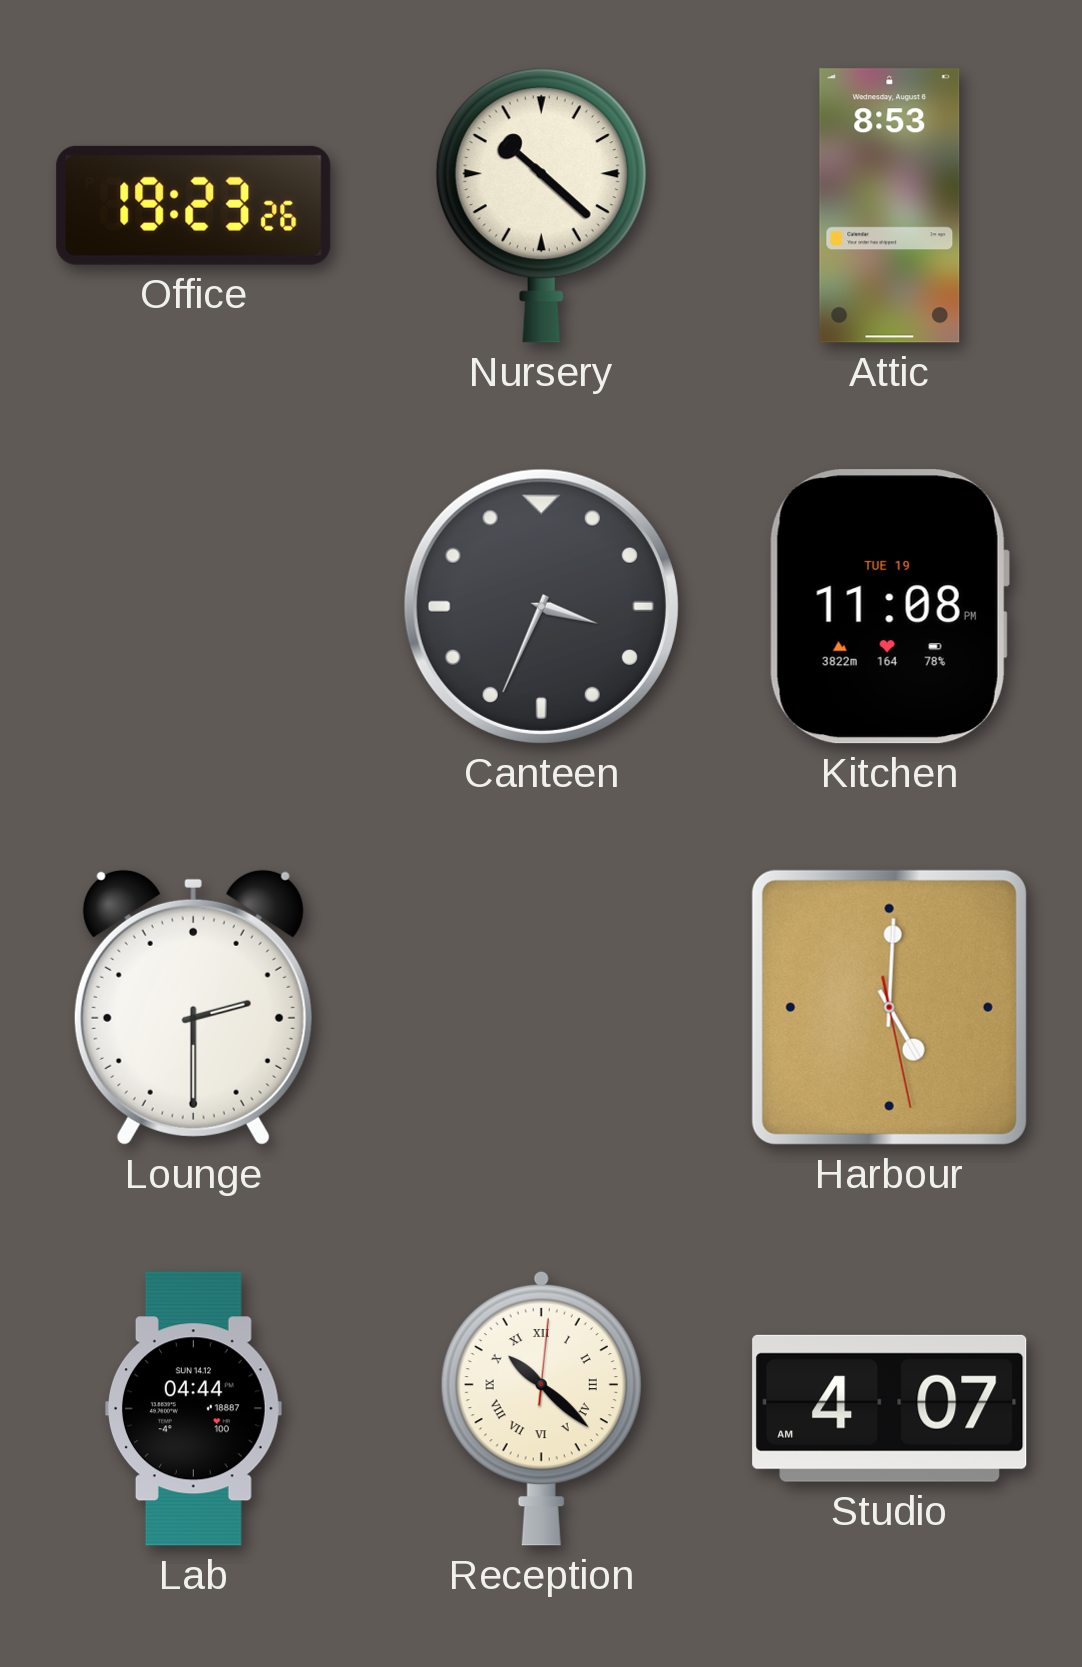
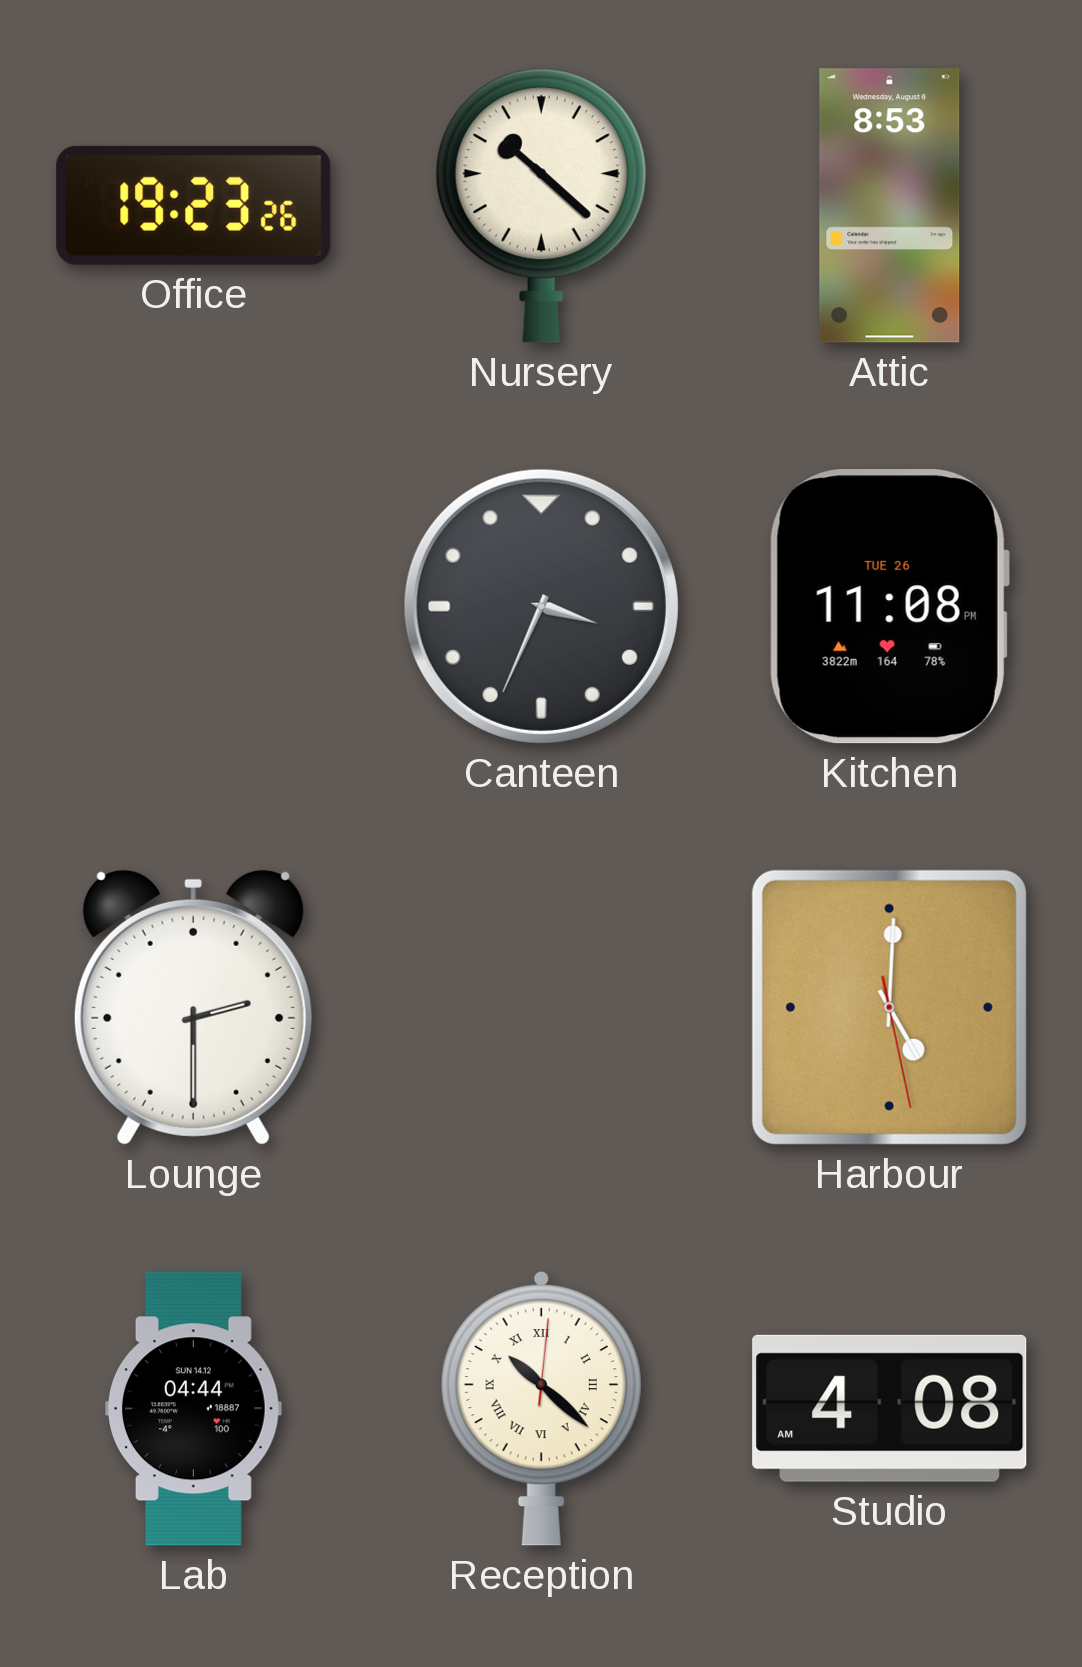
Kitchen date: TUE 19 -> TUE 26 (889, 607)
Studio: 4:07 -> 4:08 (890, 1408)
